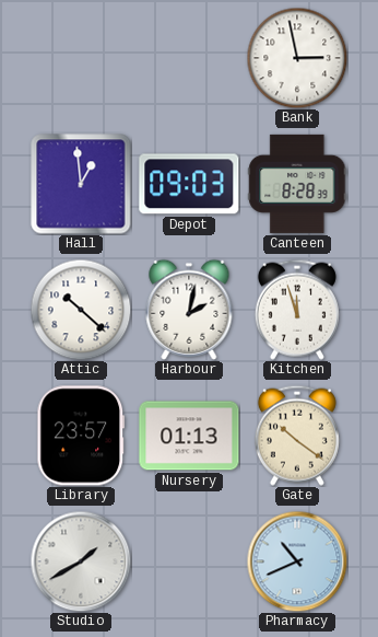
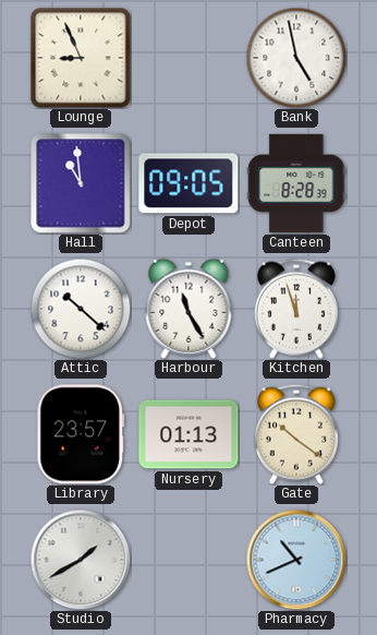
Lounge: none -> 8:56 (81, 58)
Bank: 2:58 -> 4:58 (296, 58)
Hall: 12:59 -> 10:59 (81, 183)
Depot: 09:03 -> 09:05 (188, 183)
Harbour: 2:02 -> 11:25 (188, 309)
